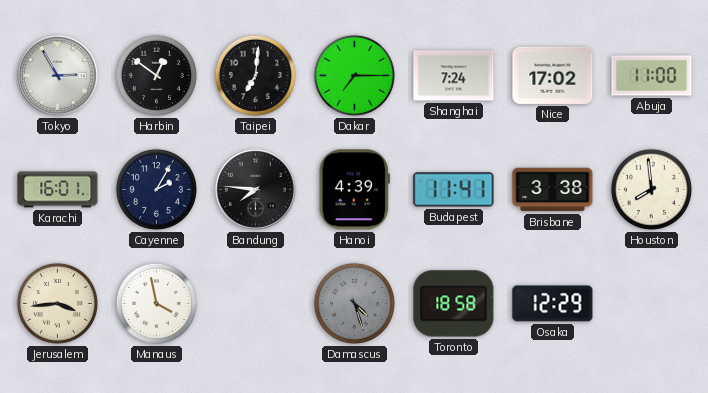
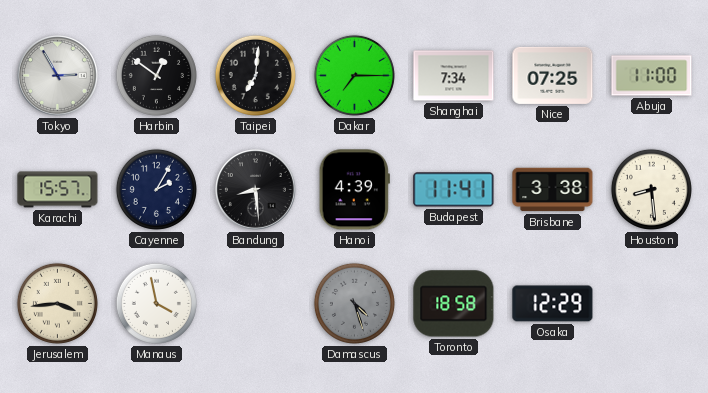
Shanghai: 7:24 -> 7:34 (454, 76)
Nice: 17:02 -> 07:25 (553, 75)
Karachi: 16:01 -> 15:57 (58, 190)
Bandung: 7:46 -> 8:29 (255, 189)
Houston: 7:59 -> 8:29 (651, 189)
